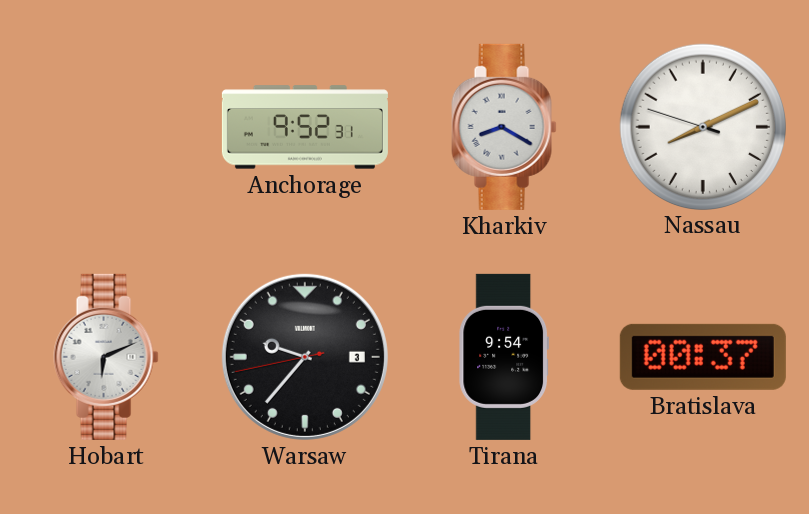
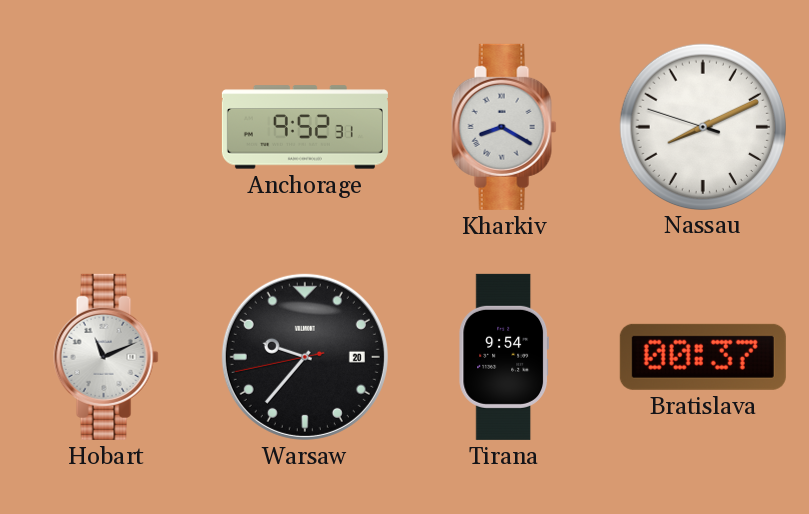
Hobart: 6:11 -> 11:11 (106, 357)
Warsaw date: 3 -> 20 (305, 357)
